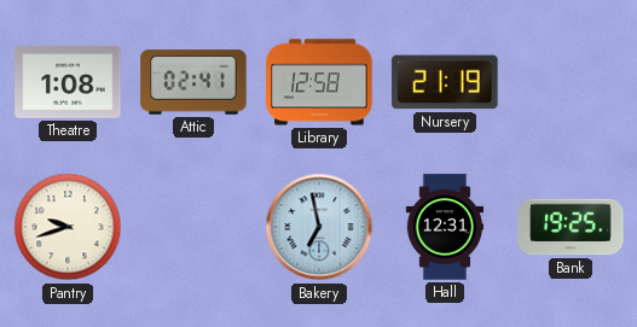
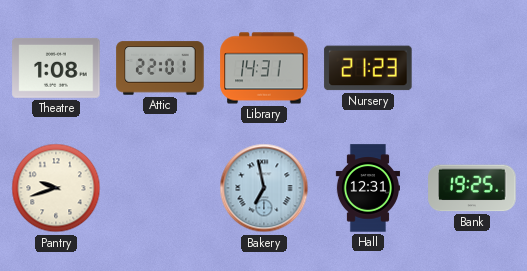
Attic: 02:41 -> 22:01 (160, 68)
Library: 12:58 -> 14:31 (264, 68)
Nursery: 21:19 -> 21:23 (368, 68)
